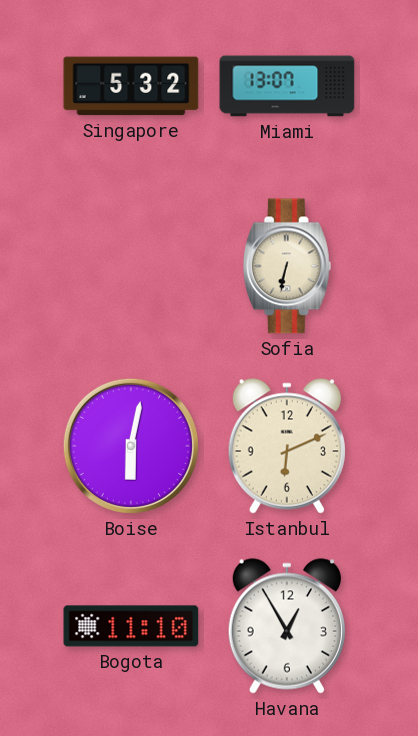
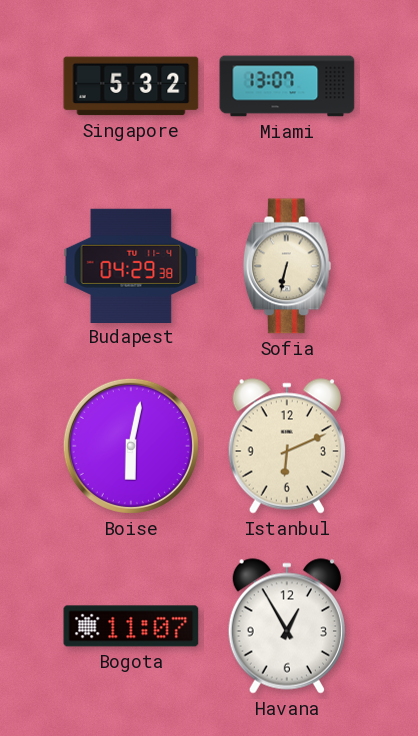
Budapest: none -> 04:29 (131, 265)
Bogota: 11:10 -> 11:07 (131, 626)
